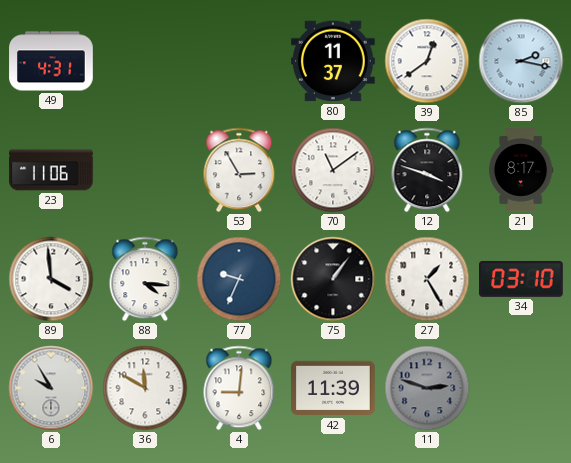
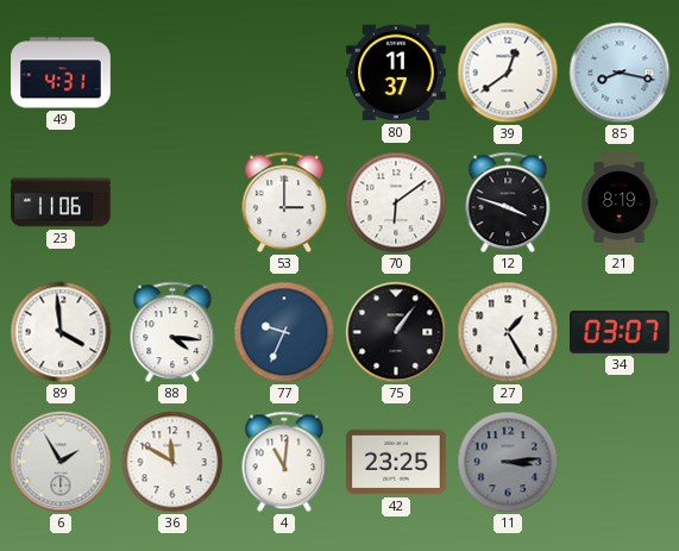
85: 2:17 -> 8:17 (620, 73)
53: 2:55 -> 3:00 (284, 202)
70: 11:09 -> 6:09 (396, 202)
21: 8:17 -> 8:19 (620, 202)
34: 03:10 -> 03:07 (621, 332)
6: 9:55 -> 1:55 (61, 462)
4: 9:01 -> 11:01 (284, 462)
42: 11:39 -> 23:25 (396, 462)
11: 2:48 -> 3:14 (508, 462)
